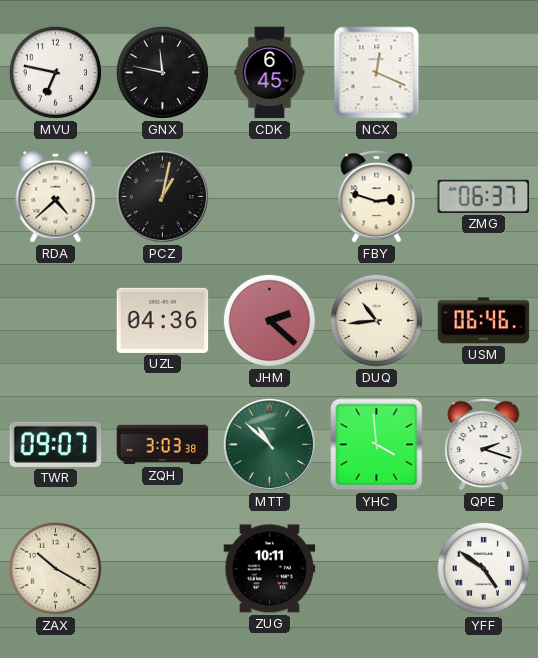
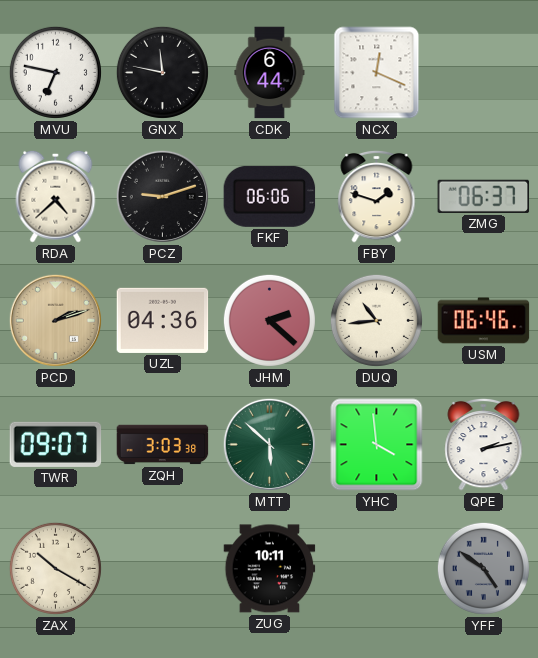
CDK: 6:45 -> 6:44 (270, 73)
PCZ: 1:02 -> 9:12 (162, 196)
FKF: none -> 06:06 (270, 196)
FBY: 2:48 -> 1:48 (377, 196)
PCD: none -> 2:12 (55, 320)
MTT: 10:52 -> 5:52 (269, 444)
QPE: 2:18 -> 2:13 (484, 444)
YFF dial: white -> grey (483, 568)
